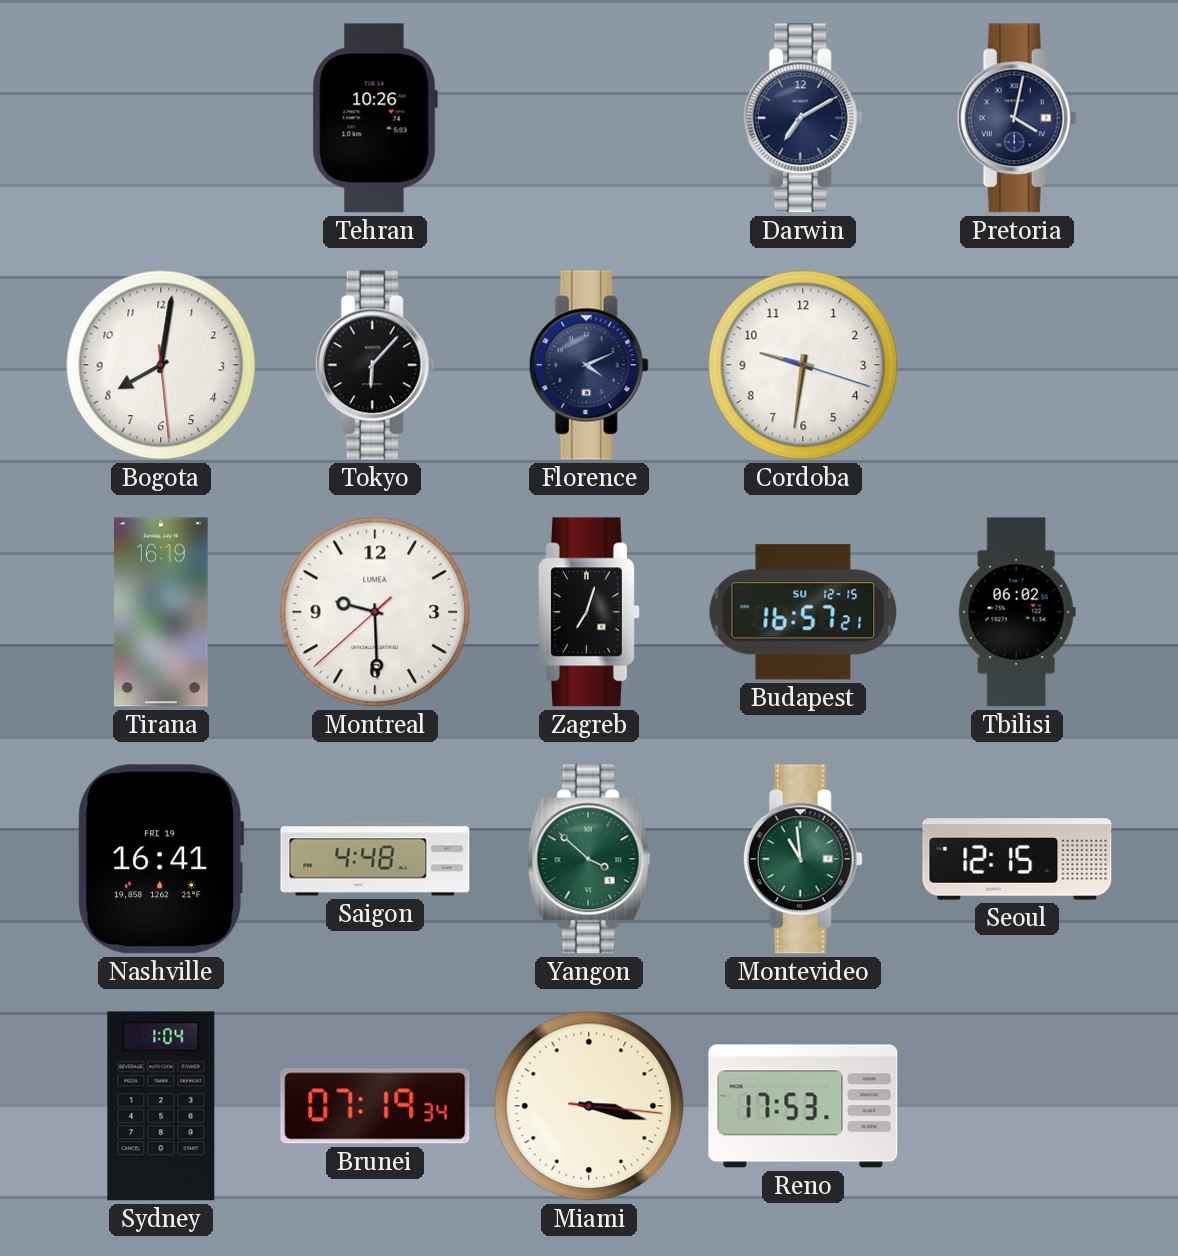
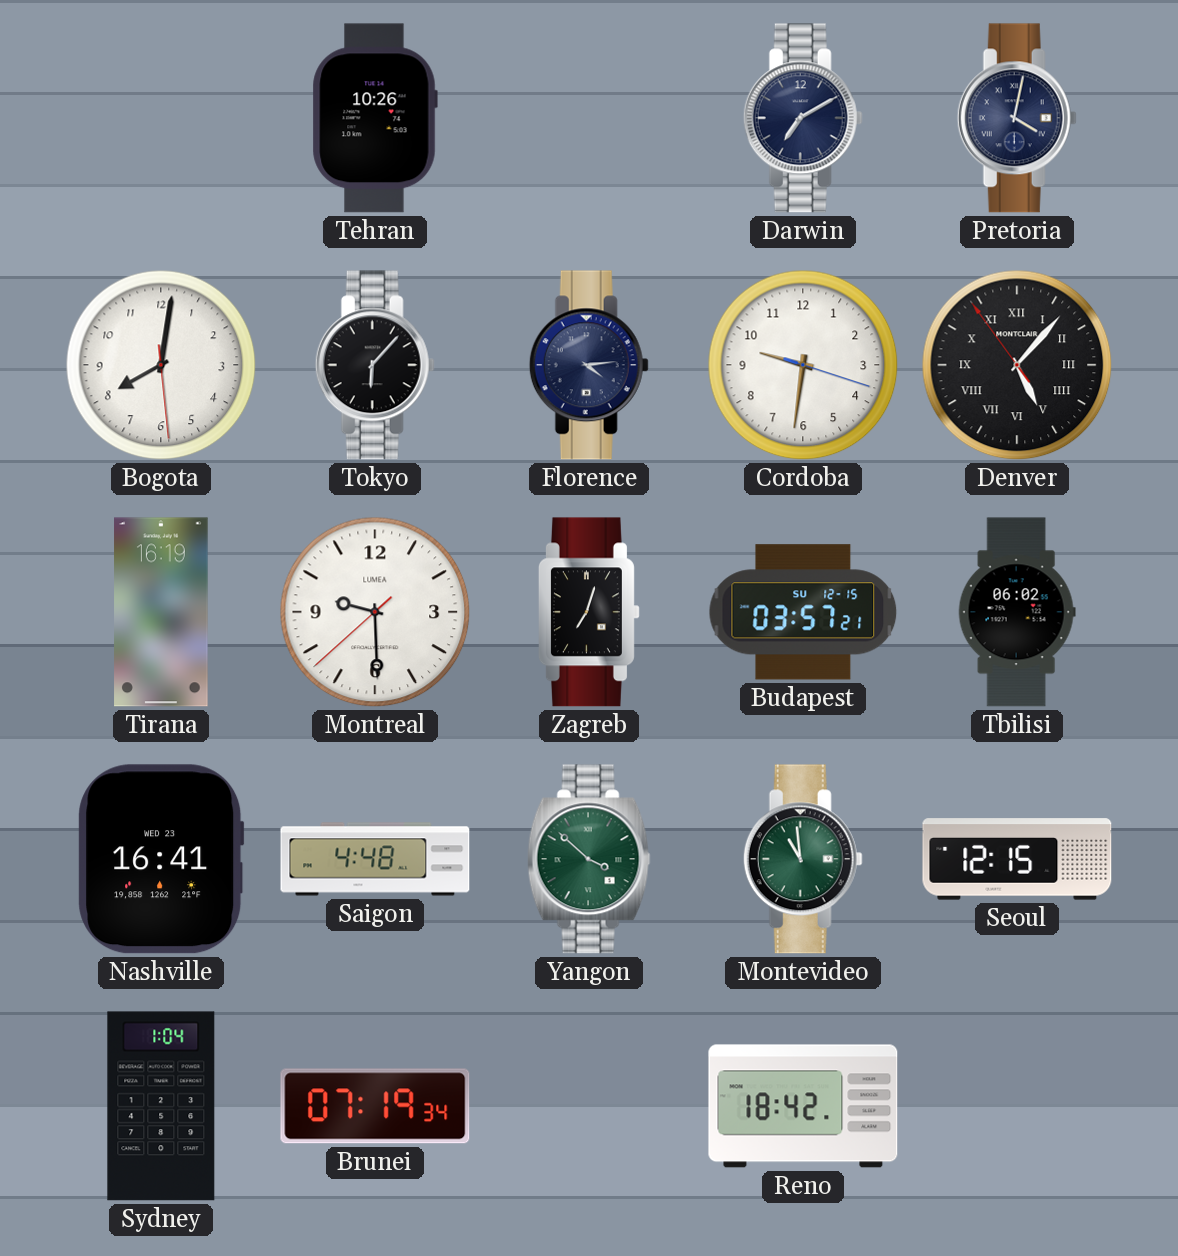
Florence: 4:11 -> 4:14 (589, 365)
Denver: none -> 5:06 (1017, 365)
Budapest: 16:57 -> 03:57 (803, 612)
Nashville date: FRI 19 -> WED 23 (161, 859)
Miami: 3:17 -> none (589, 1106)
Reno: 17:53 -> 18:42 (803, 1106)
